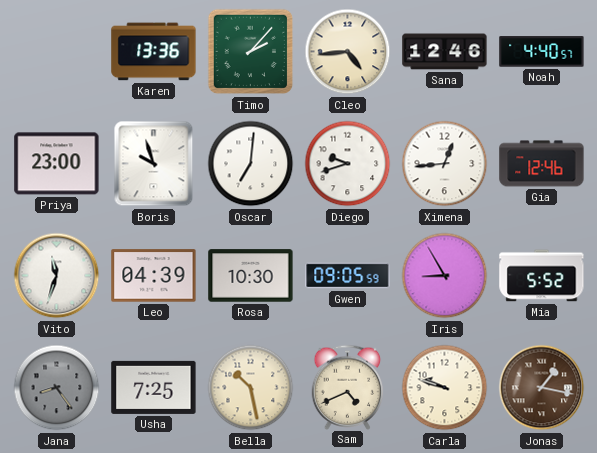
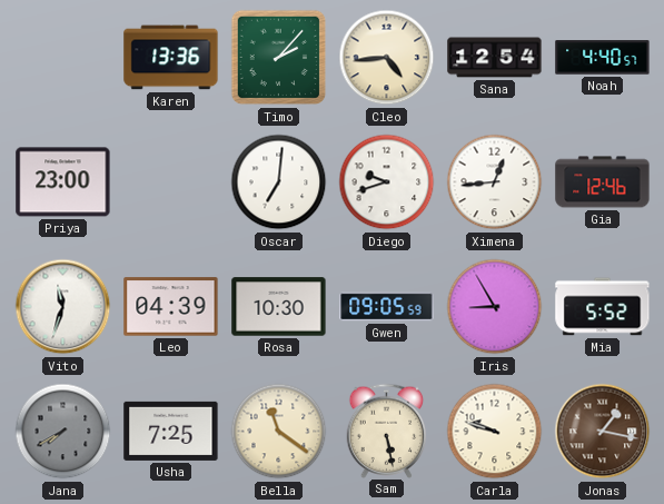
Sana: 12:46 -> 12:54 (495, 58)
Boris: 9:57 -> none (154, 164)
Jana: 8:24 -> 7:40 (63, 432)
Bella: 10:28 -> 11:21 (279, 432)
Sam: 4:41 -> 5:28 (387, 431)
